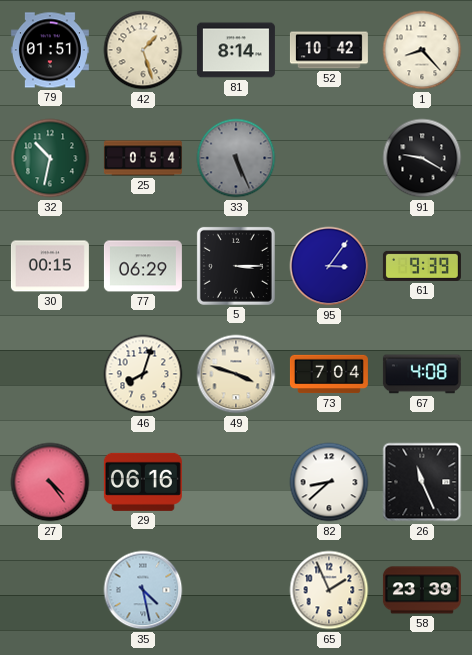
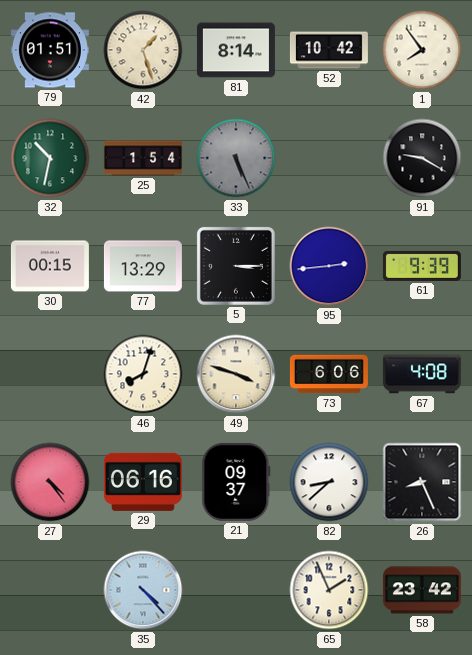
1: 8:23 -> 7:54 (422, 50)
25: 0:54 -> 1:54 (143, 158)
77: 06:29 -> 13:29 (143, 266)
95: 3:06 -> 2:44 (329, 266)
73: 7:04 -> 6:06 (329, 374)
21: none -> 09:37 (236, 482)
26: 11:26 -> 8:26 (422, 482)
35: 4:28 -> 4:23 (143, 590)
58: 23:39 -> 23:42 (422, 590)
